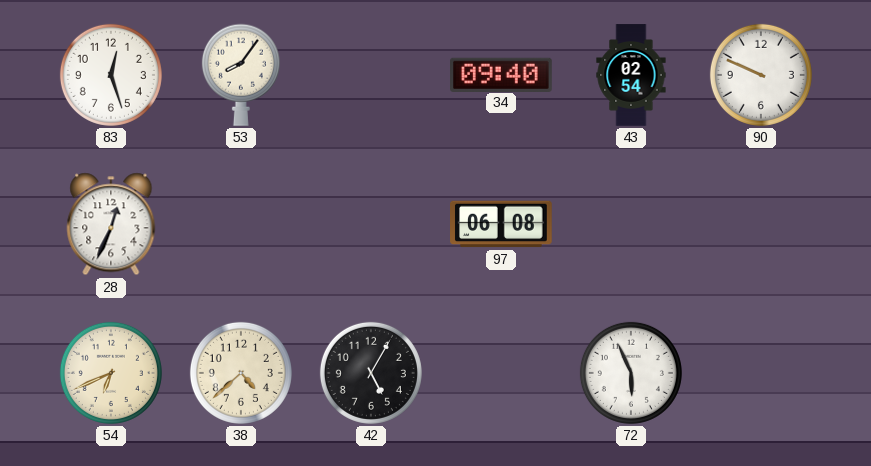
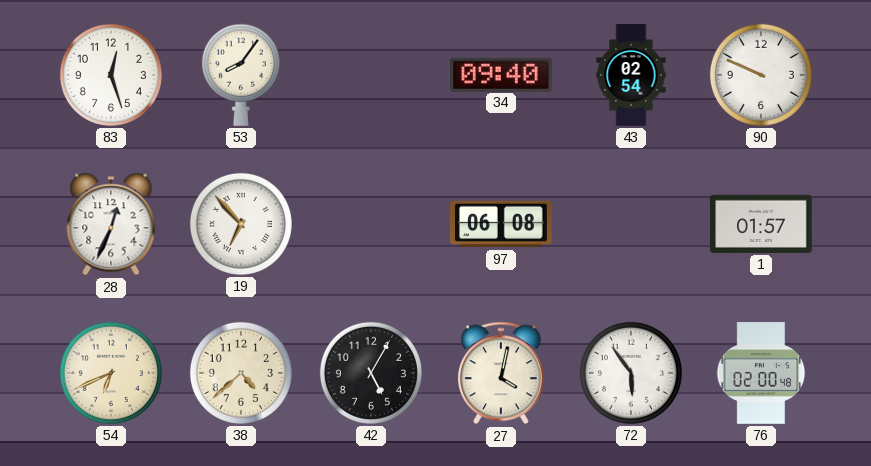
19: none -> 6:53 (241, 224)
1: none -> 01:57 (761, 224)
27: none -> 4:02 (501, 373)
72: 5:56 -> 5:54 (631, 373)
76: none -> 02:00 (761, 373)
